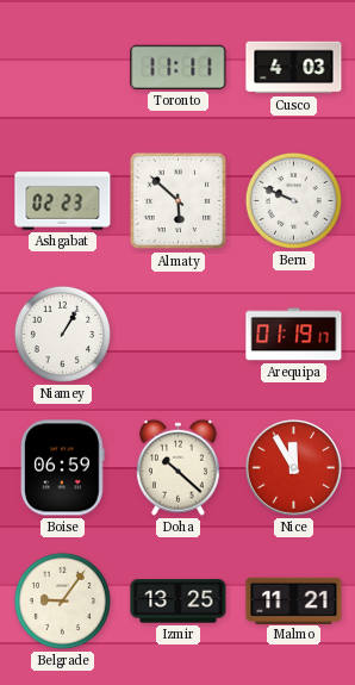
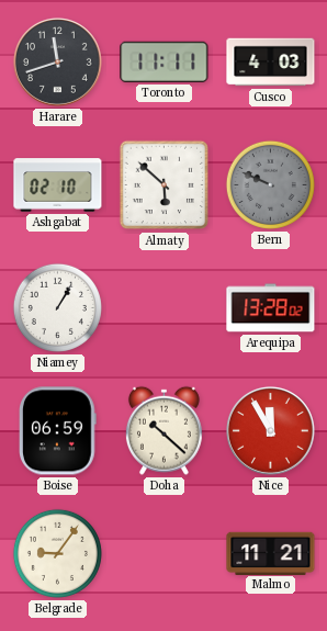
Harare: none -> 11:42 (57, 61)
Ashgabat: 02:23 -> 02:10 (58, 185)
Bern dial: white -> grey (270, 184)
Arequipa: 01:19 -> 13:28 (271, 308)
Izmir: 13:25 -> none (179, 602)
